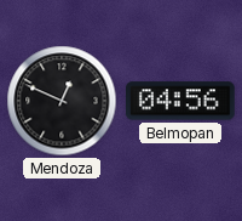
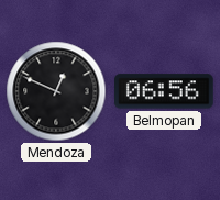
Belmopan: 04:56 -> 06:56 (165, 91)
